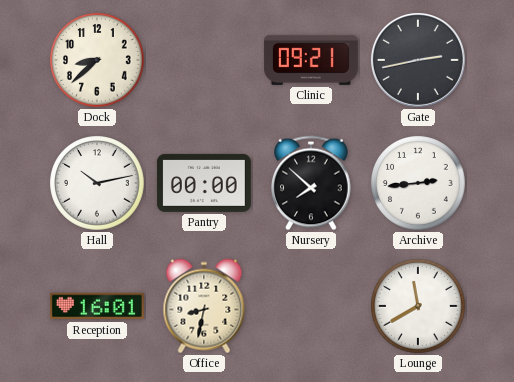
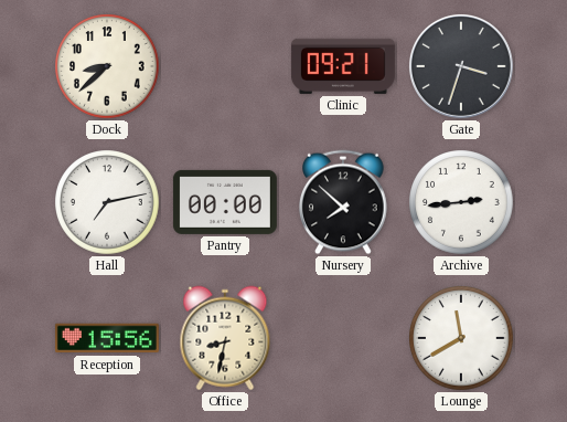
Gate: 2:43 -> 3:33 (461, 66)
Hall: 10:13 -> 7:13 (107, 202)
Reception: 16:01 -> 15:56 (107, 338)
